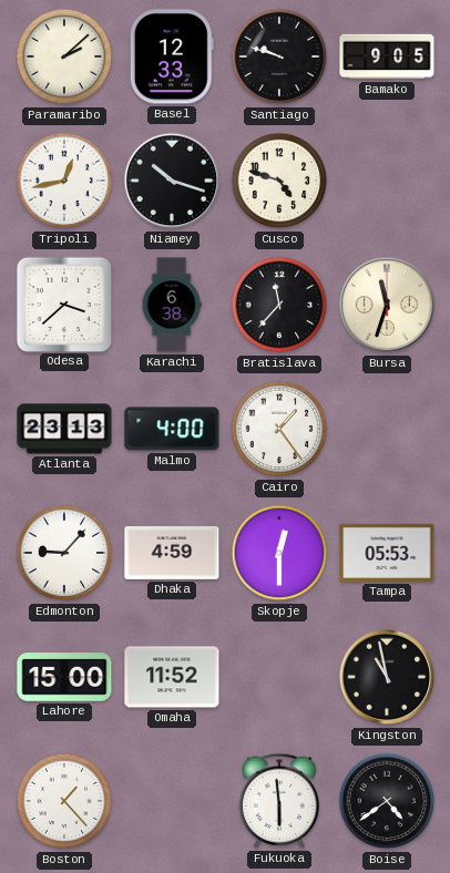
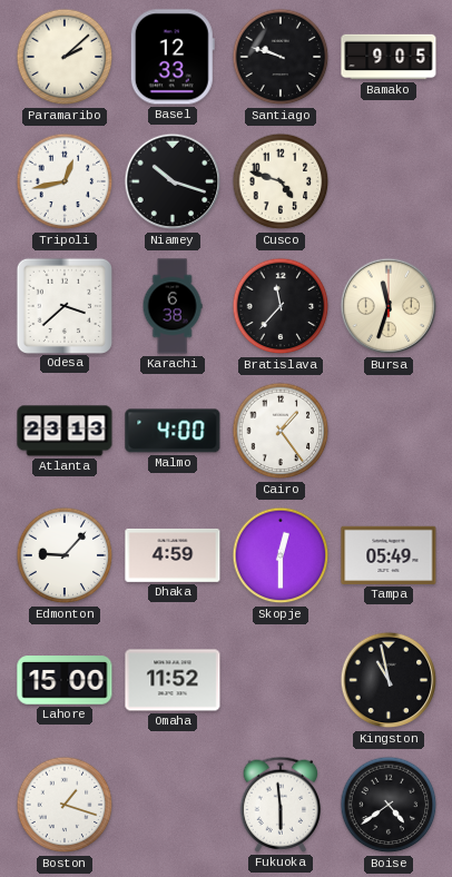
Tampa: 05:53 -> 05:49 (389, 555)
Boston: 1:23 -> 1:18 (65, 805)
